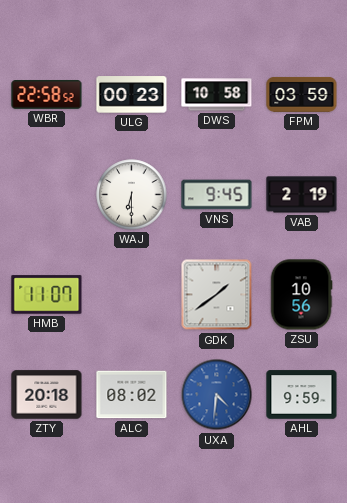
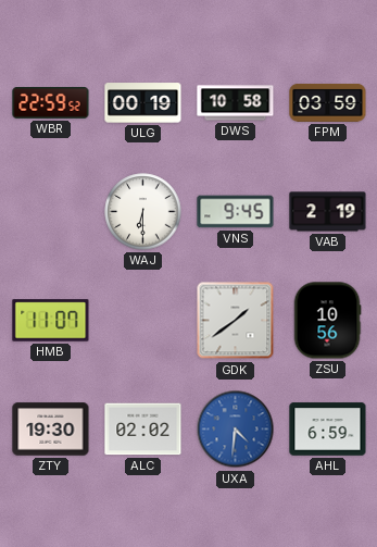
WBR: 22:58 -> 22:59 (51, 103)
ULG: 00:23 -> 00:19 (143, 103)
ZTY: 20:18 -> 19:30 (51, 430)
ALC: 08:02 -> 02:02 (143, 430)
AHL: 9:59 -> 6:59 (328, 430)
